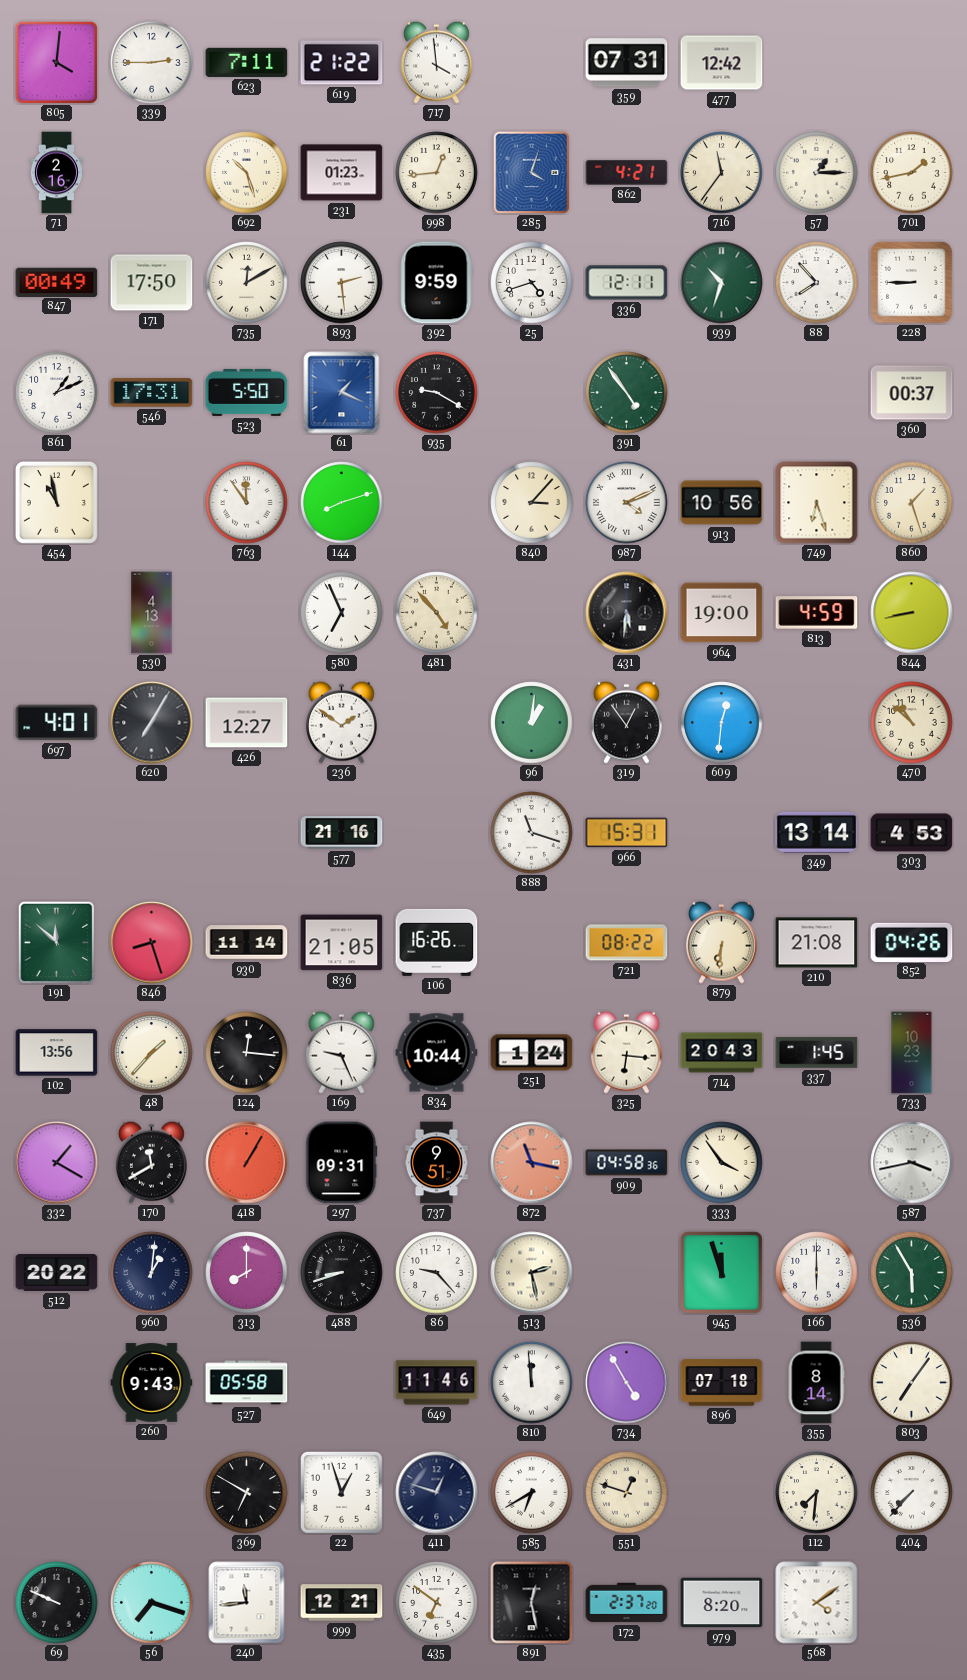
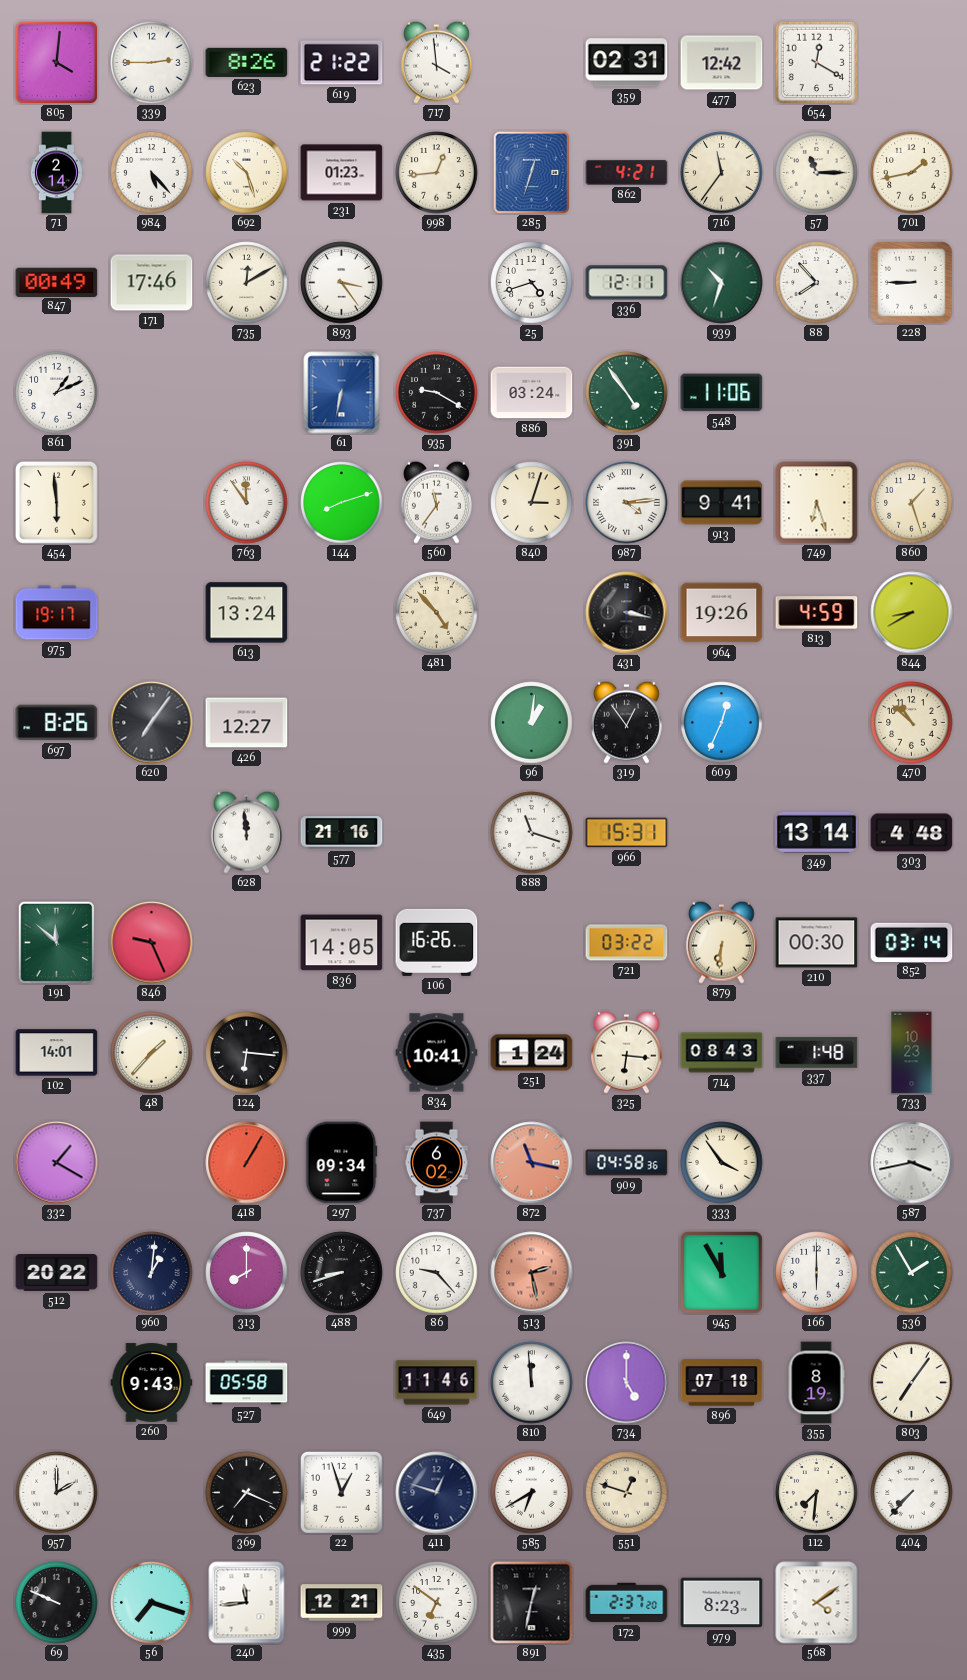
623: 7:11 -> 8:26 (247, 62)
359: 07:31 -> 02:31 (627, 63)
654: none -> 12:20 (816, 62)
71: 2:16 -> 2:14 (56, 173)
984: none -> 5:23 (152, 173)
285: 4:03 -> 12:33 (532, 172)
57: 1:15 -> 11:15 (817, 173)
171: 17:50 -> 17:46 (152, 283)
893: 2:29 -> 3:24 (342, 283)
392: 9:59 -> none (437, 283)
546: 17:31 -> none (152, 393)
523: 5:50 -> none (247, 392)
61: 1:19 -> 6:32 (342, 393)
886: none -> 03:24 (532, 393)
548: none -> 11:06 (722, 393)
360: 00:37 -> none (912, 393)
454: 10:58 -> 5:59 (56, 502)
560: none -> 11:36 (436, 502)
840: 3:07 -> 3:03 (532, 503)
987: 4:11 -> 4:14 (627, 503)
913: 10:56 -> 9:41 (722, 503)
975: none -> 19:17 (57, 613)
530: 4:13 -> none (152, 613)
613: none -> 13:24 (247, 613)
580: 6:56 -> none (342, 613)
431: 5:31 -> 3:17 (627, 613)
964: 19:00 -> 19:26 (722, 613)
844: 8:43 -> 8:40 (912, 613)
697: 4:01 -> 8:26 (57, 723)
620: 7:05 -> 7:06 (152, 723)
236: 1:51 -> none (341, 722)
609: 12:31 -> 12:34 (722, 723)
628: none -> 11:59 (246, 832)
303: 4:53 -> 4:48 (912, 833)
846: 8:27 -> 9:26 (152, 943)
930: 11:14 -> none (247, 943)
836: 21:05 -> 14:05 (342, 943)
721: 08:22 -> 03:22 (627, 943)
210: 21:08 -> 00:30 (817, 943)
852: 04:26 -> 03:14 (912, 942)
102: 13:56 -> 14:01 (57, 1053)
124: 12:16 -> 6:16 (247, 1053)
169: 9:26 -> none (341, 1052)
834: 10:44 -> 10:41 (437, 1053)
714: 20:43 -> 08:43 (722, 1053)
337: 1:45 -> 1:48 (817, 1053)
170: 11:40 -> none (151, 1162)
297: 09:31 -> 09:34 (342, 1163)
737: 9:51 -> 6:02 (436, 1163)
513 dial: cream -> salmon (532, 1273)
945: 11:57 -> 11:55 (721, 1272)
536: 5:55 -> 1:55 (912, 1273)
734: 4:55 -> 5:00 (627, 1383)
355: 8:14 -> 8:19 (816, 1383)
957: none -> 2:00 (57, 1493)
369: 6:50 -> 7:19 (247, 1493)
891: 12:28 -> 12:32 (532, 1603)
979: 8:20 -> 8:23 (722, 1603)
